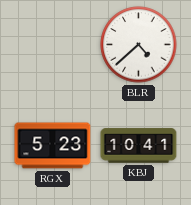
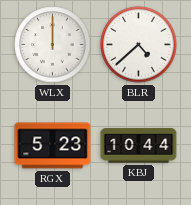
WLX: none -> 12:00 (53, 45)
KBJ: 10:41 -> 10:44 (139, 146)
